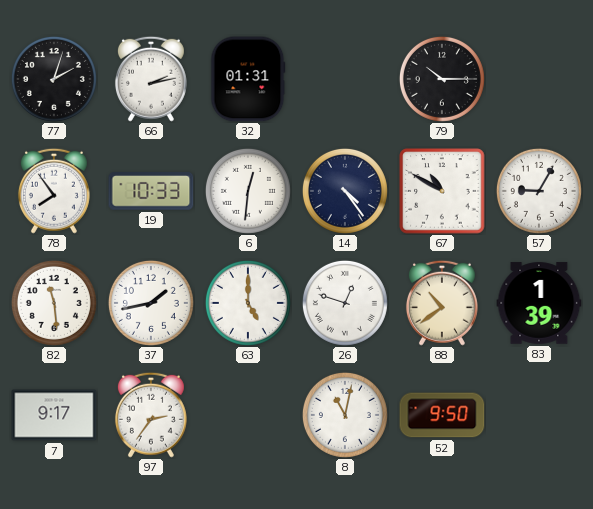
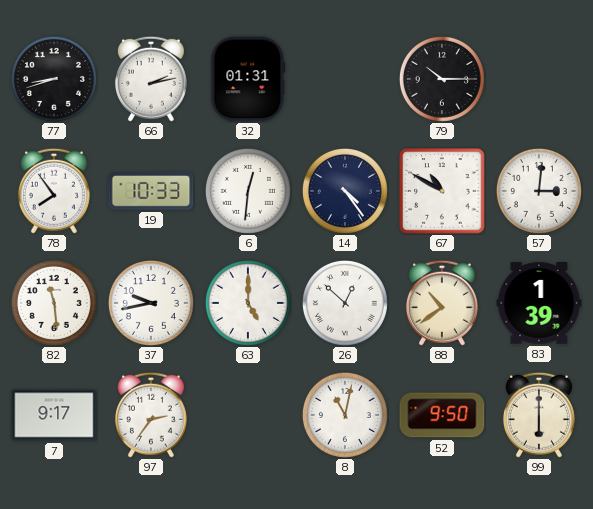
77: 2:03 -> 8:42 (54, 79)
57: 9:05 -> 3:01 (539, 191)
37: 1:43 -> 9:43 (151, 303)
26: 12:48 -> 12:52 (345, 303)
99: none -> 6:00 (539, 415)
